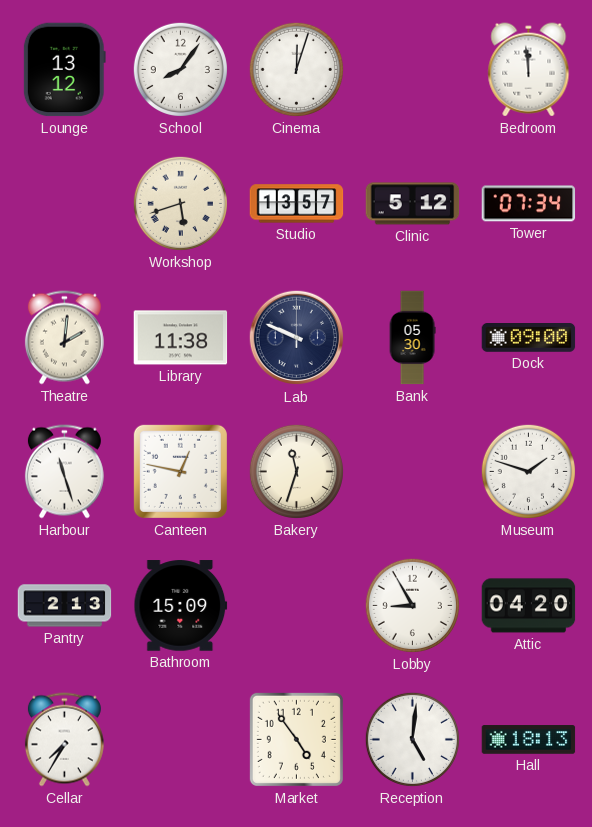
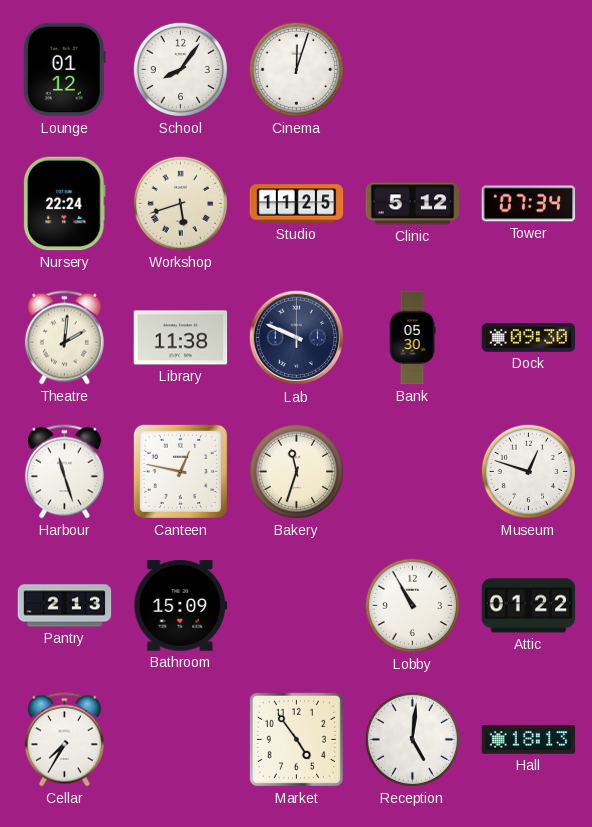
Lounge: 13:12 -> 01:12 (64, 70)
Bedroom: 11:59 -> none (529, 70)
Nursery: none -> 22:24 (65, 204)
Studio: 13:57 -> 11:25 (297, 204)
Dock: 09:00 -> 09:30 (529, 338)
Museum: 1:48 -> 12:48 (528, 471)
Lobby: 8:55 -> 10:55 (412, 605)
Attic: 04:20 -> 01:22 (529, 606)
